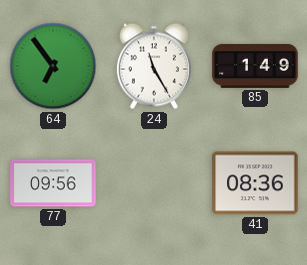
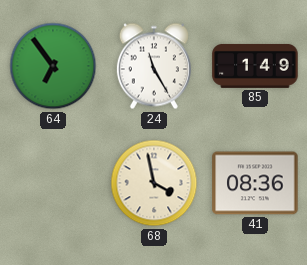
77: 09:56 -> none (53, 183)
68: none -> 3:58 (154, 183)
